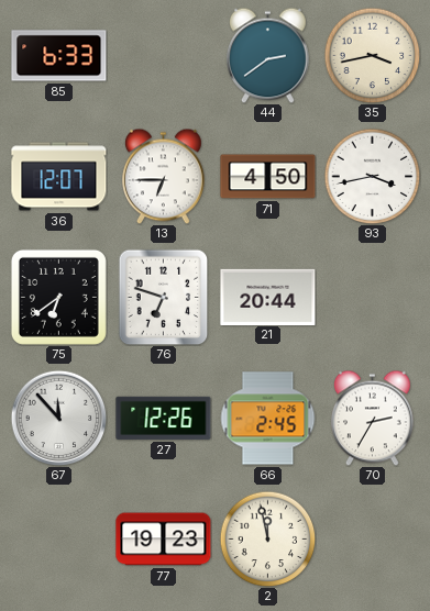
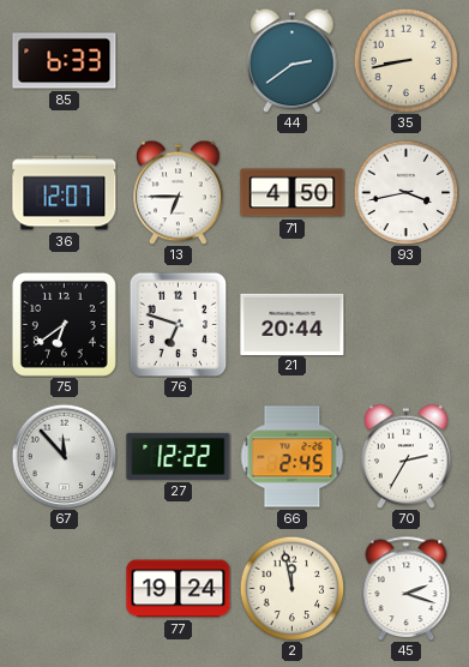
35: 3:43 -> 8:43 (405, 60)
27: 12:26 -> 12:22 (179, 456)
77: 19:23 -> 19:24 (179, 589)
45: none -> 2:18 (407, 588)
